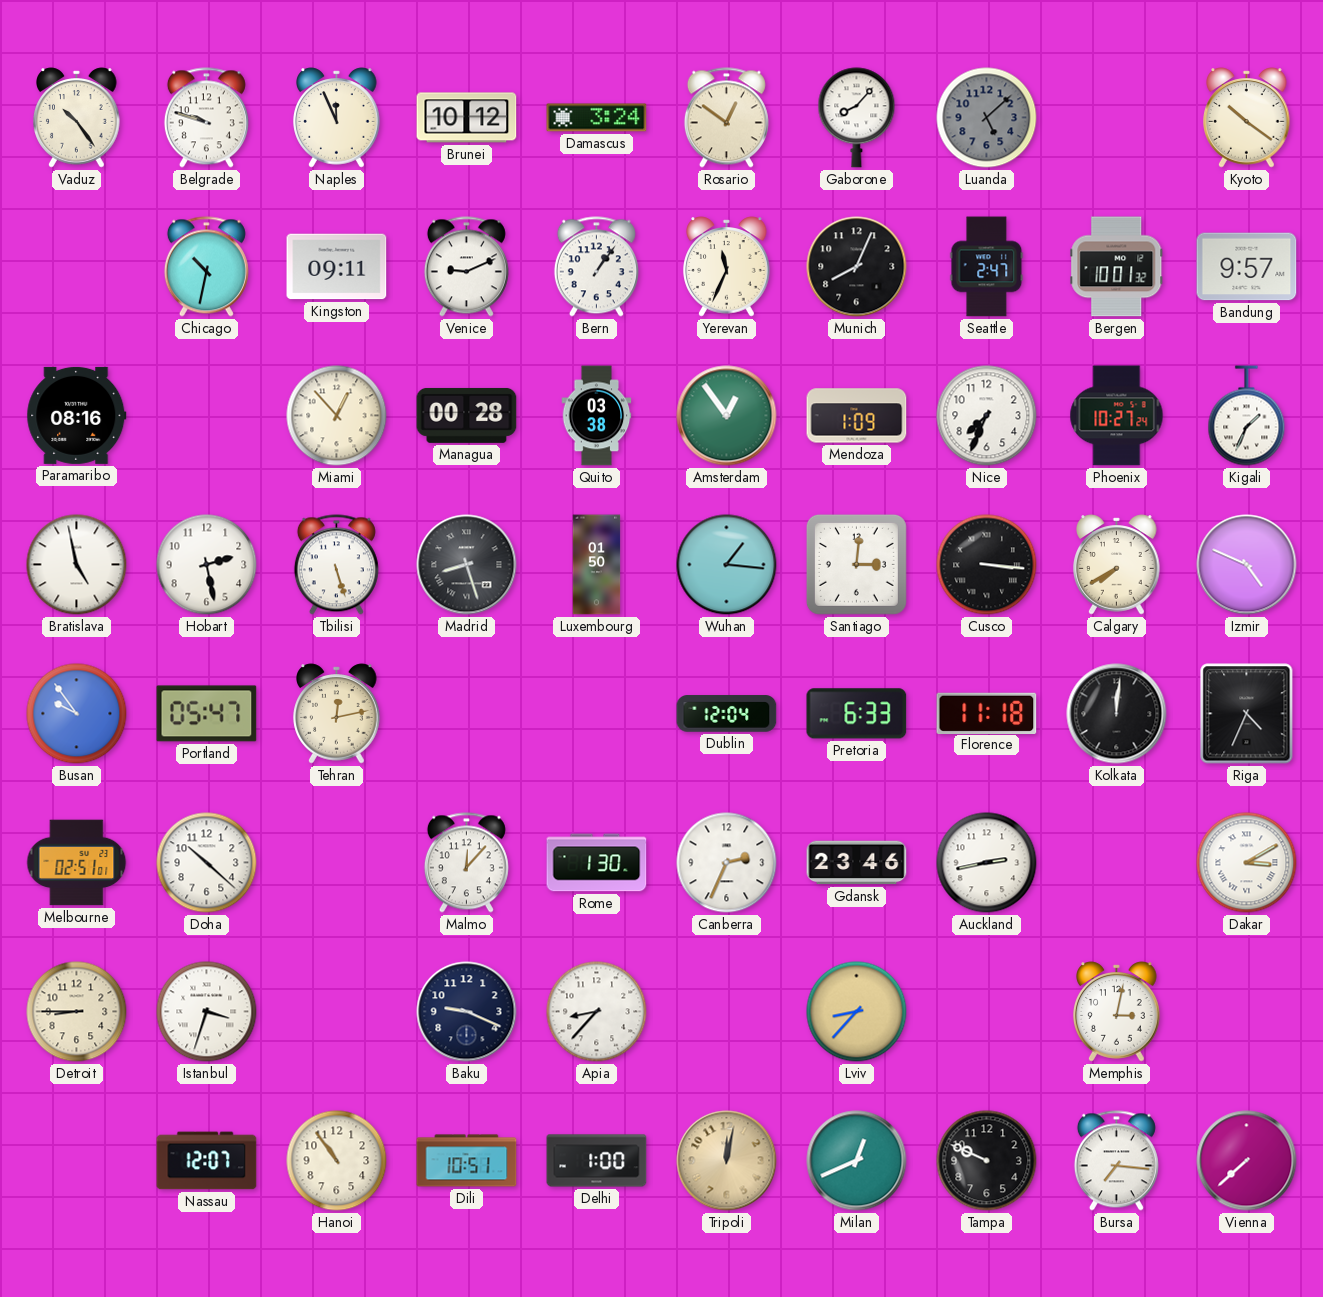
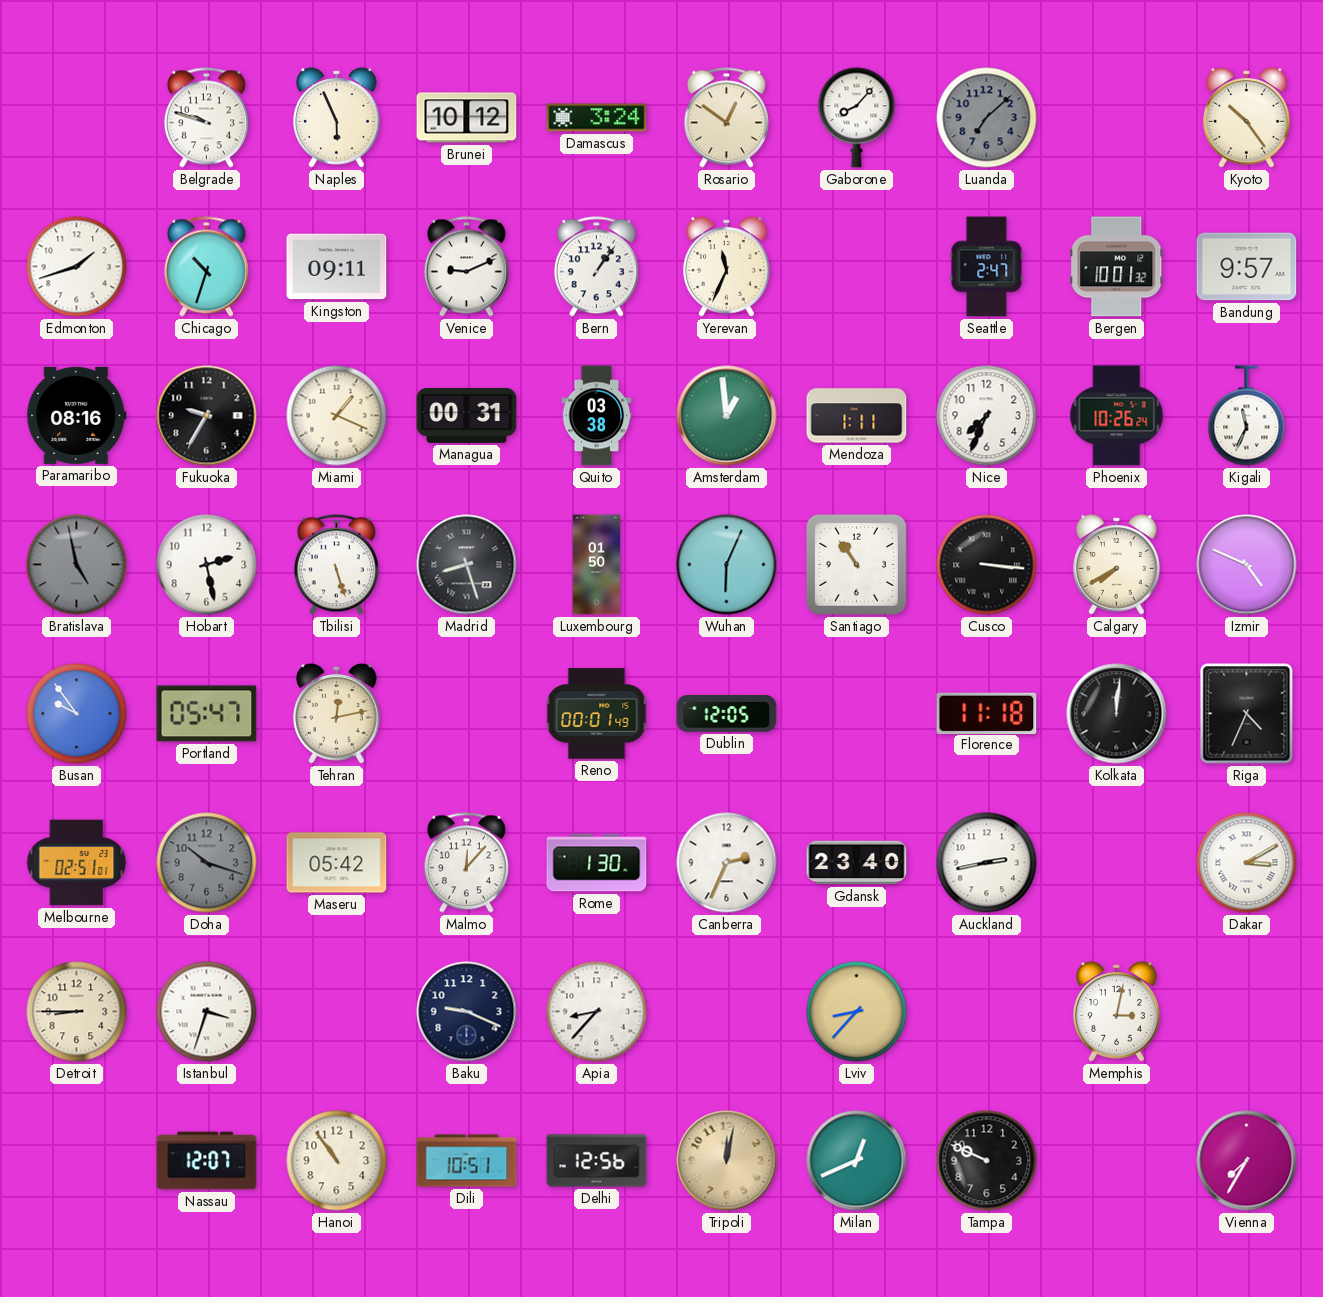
Vaduz: 10:24 -> none (77, 118)
Naples: 11:56 -> 5:56 (337, 118)
Luanda: 5:08 -> 7:08 (987, 118)
Kyoto: 10:21 -> 10:24 (1247, 118)
Edmonton: none -> 1:42 (77, 267)
Chicago: 10:32 -> 10:33 (206, 267)
Munich: 8:04 -> none (857, 267)
Fukuoka: none -> 9:35 (207, 416)
Miami: 12:53 -> 1:19 (337, 416)
Managua: 00:28 -> 00:31 (467, 415)
Amsterdam: 12:54 -> 12:59 (727, 416)
Mendoza: 1:09 -> 1:11 (857, 416)
Phoenix: 10:27 -> 10:26 (1117, 416)
Kigali: 1:34 -> 11:34 (1247, 416)
Bratislava dial: white -> grey (77, 565)
Wuhan: 1:16 -> 6:04 (727, 565)
Santiago: 3:01 -> 10:54 (856, 564)
Reno: none -> 00:01 (597, 714)
Dublin: 12:04 -> 12:05 (727, 714)
Pretoria: 6:33 -> none (857, 714)
Doha: 10:22 -> 10:18 (207, 863)
Doha dial: white -> grey (207, 863)
Maseru: none -> 05:42 (337, 863)
Gdansk: 23:46 -> 23:40 (857, 863)
Delhi: 1:00 -> 12:56 (597, 1161)
Bursa: 7:16 -> none (1116, 1161)
Vienna: 7:38 -> 7:35 (1247, 1161)
